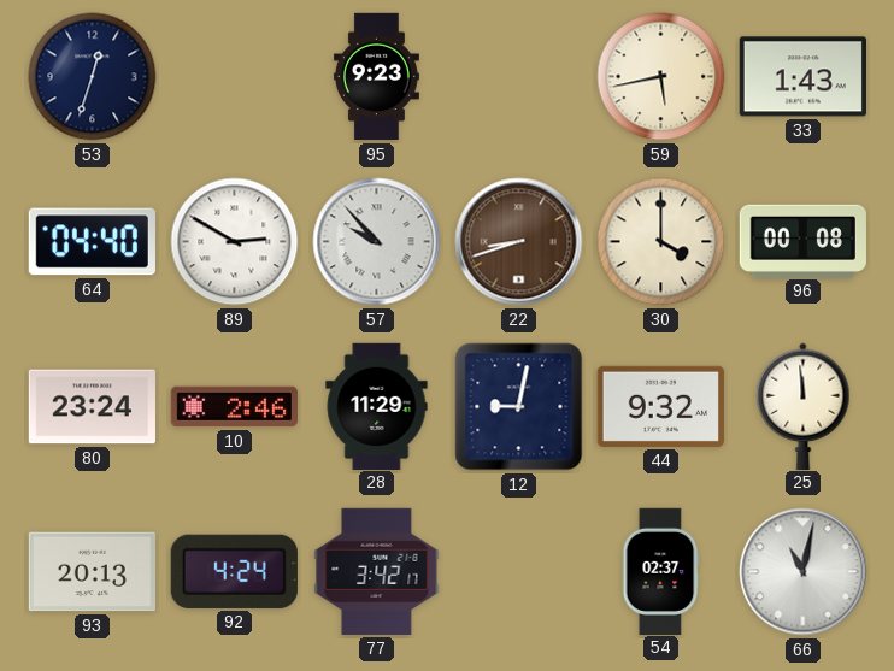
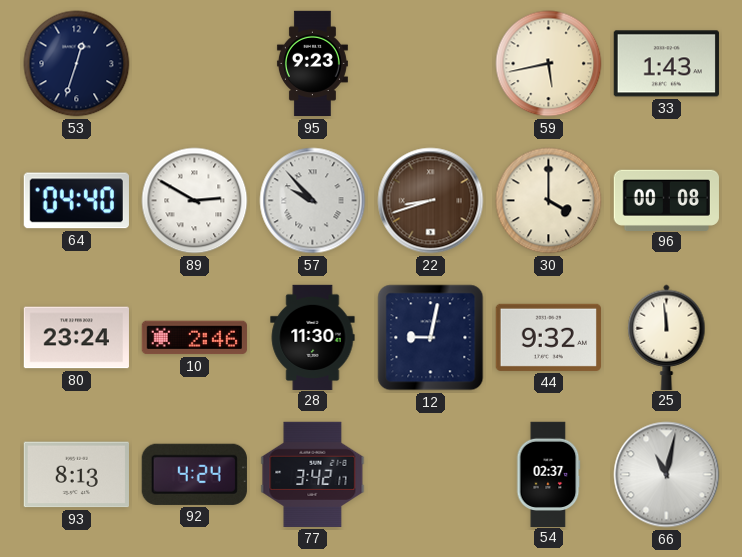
28: 11:29 -> 11:30 (313, 337)
93: 20:13 -> 8:13 (76, 475)
